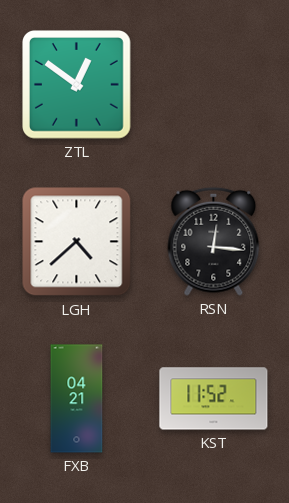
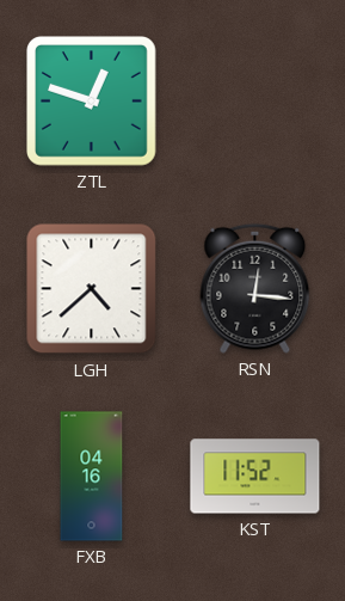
ZTL: 12:51 -> 12:48 (92, 102)
FXB: 04:21 -> 04:16 (92, 477)
